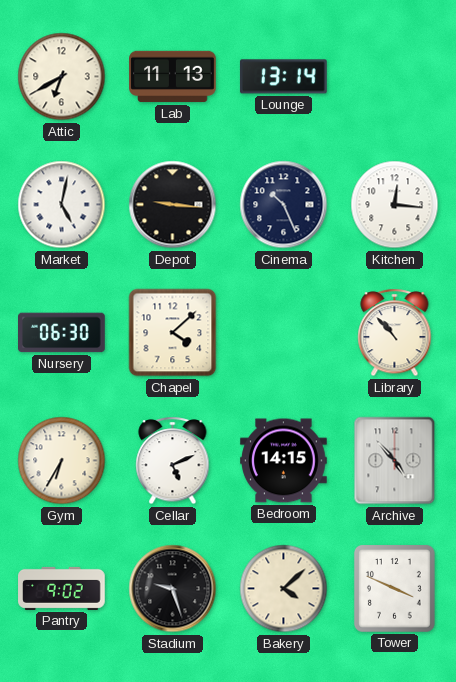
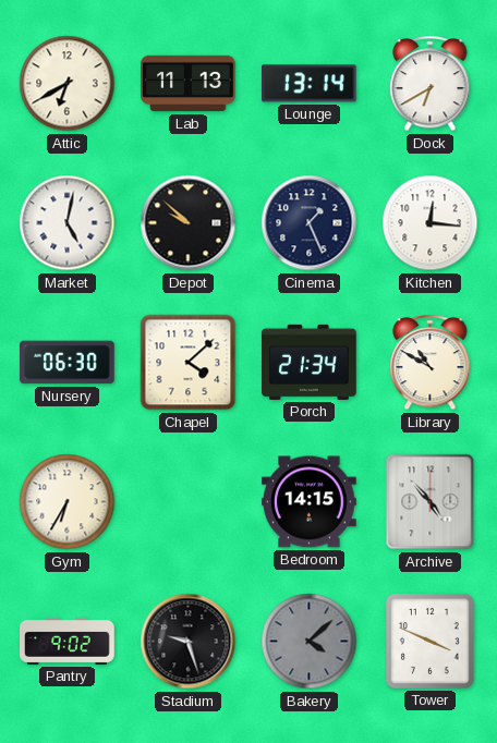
Dock: none -> 6:40 (431, 84)
Depot: 9:16 -> 9:52 (189, 223)
Cinema: 10:26 -> 1:26 (310, 223)
Porch: none -> 21:34 (310, 362)
Library: 10:53 -> 10:50 (431, 363)
Cellar: 5:11 -> none (173, 461)
Bakery dial: cream -> grey (310, 642)
